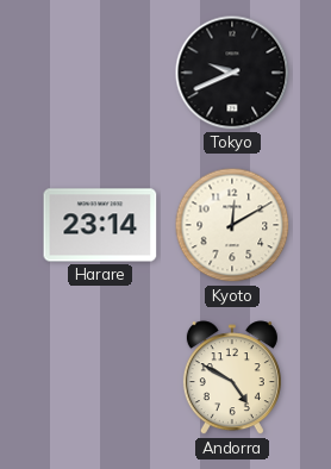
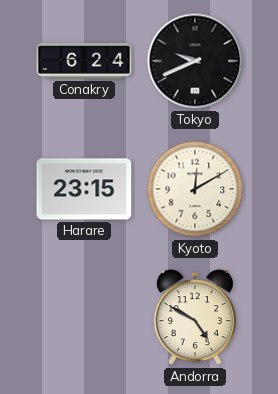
Conakry: none -> 6:24 (84, 62)
Harare: 23:14 -> 23:15 (84, 189)
